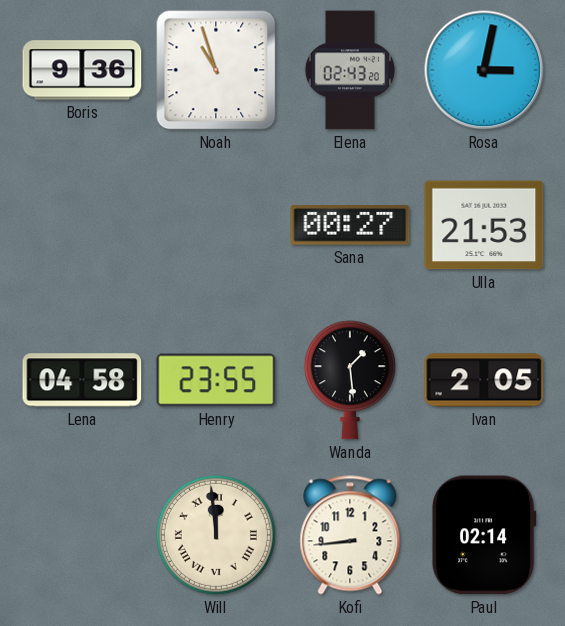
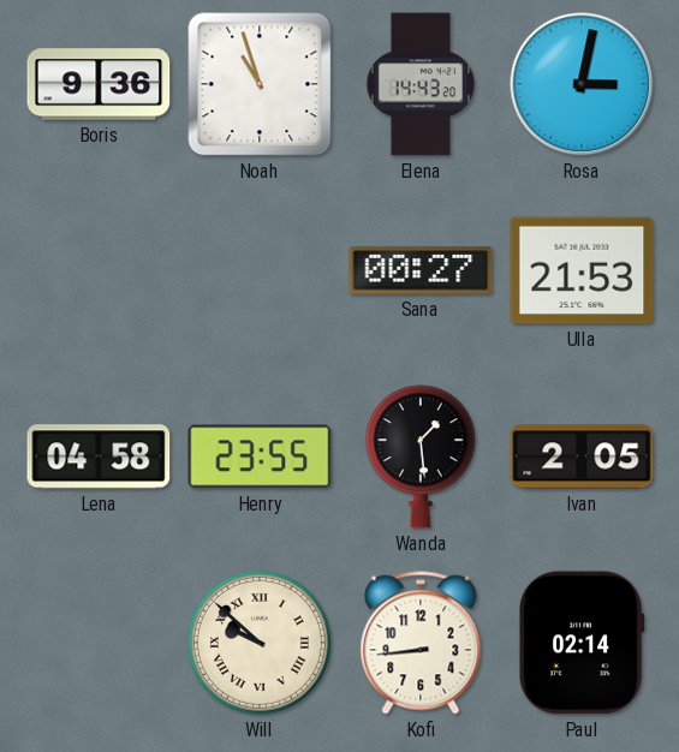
Elena: 02:43 -> 14:43 (421, 84)
Will: 11:59 -> 9:52 (260, 643)
